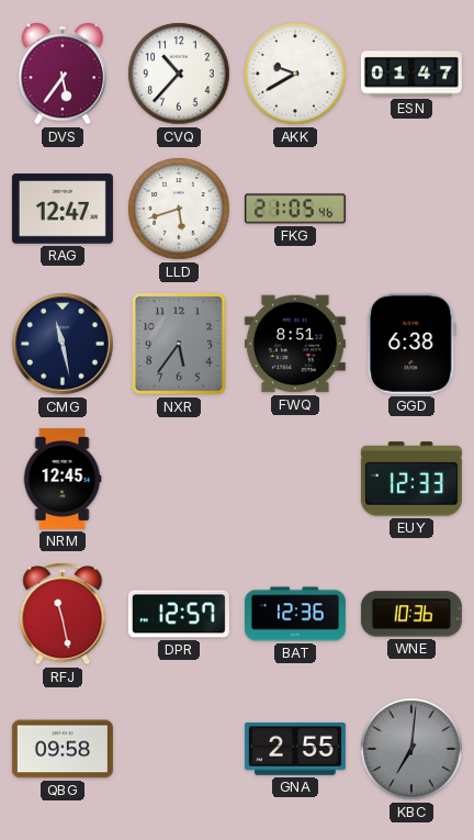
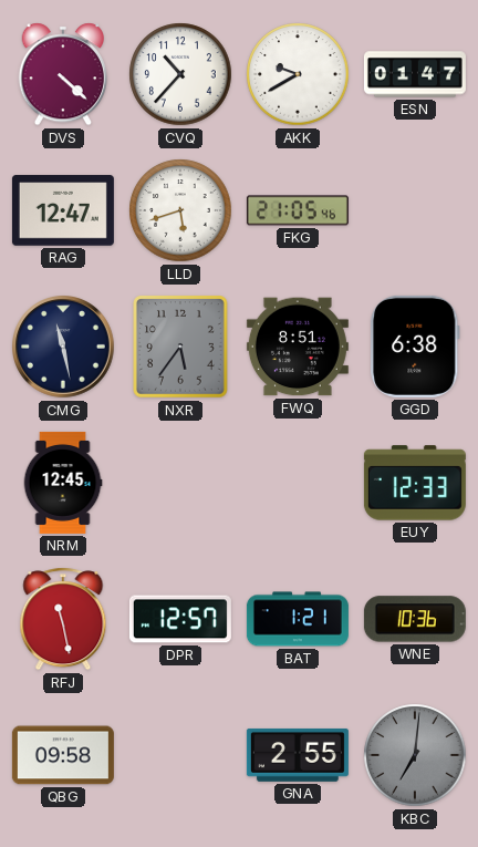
DVS: 5:36 -> 4:22 (63, 74)
BAT: 12:36 -> 1:21 (298, 619)
